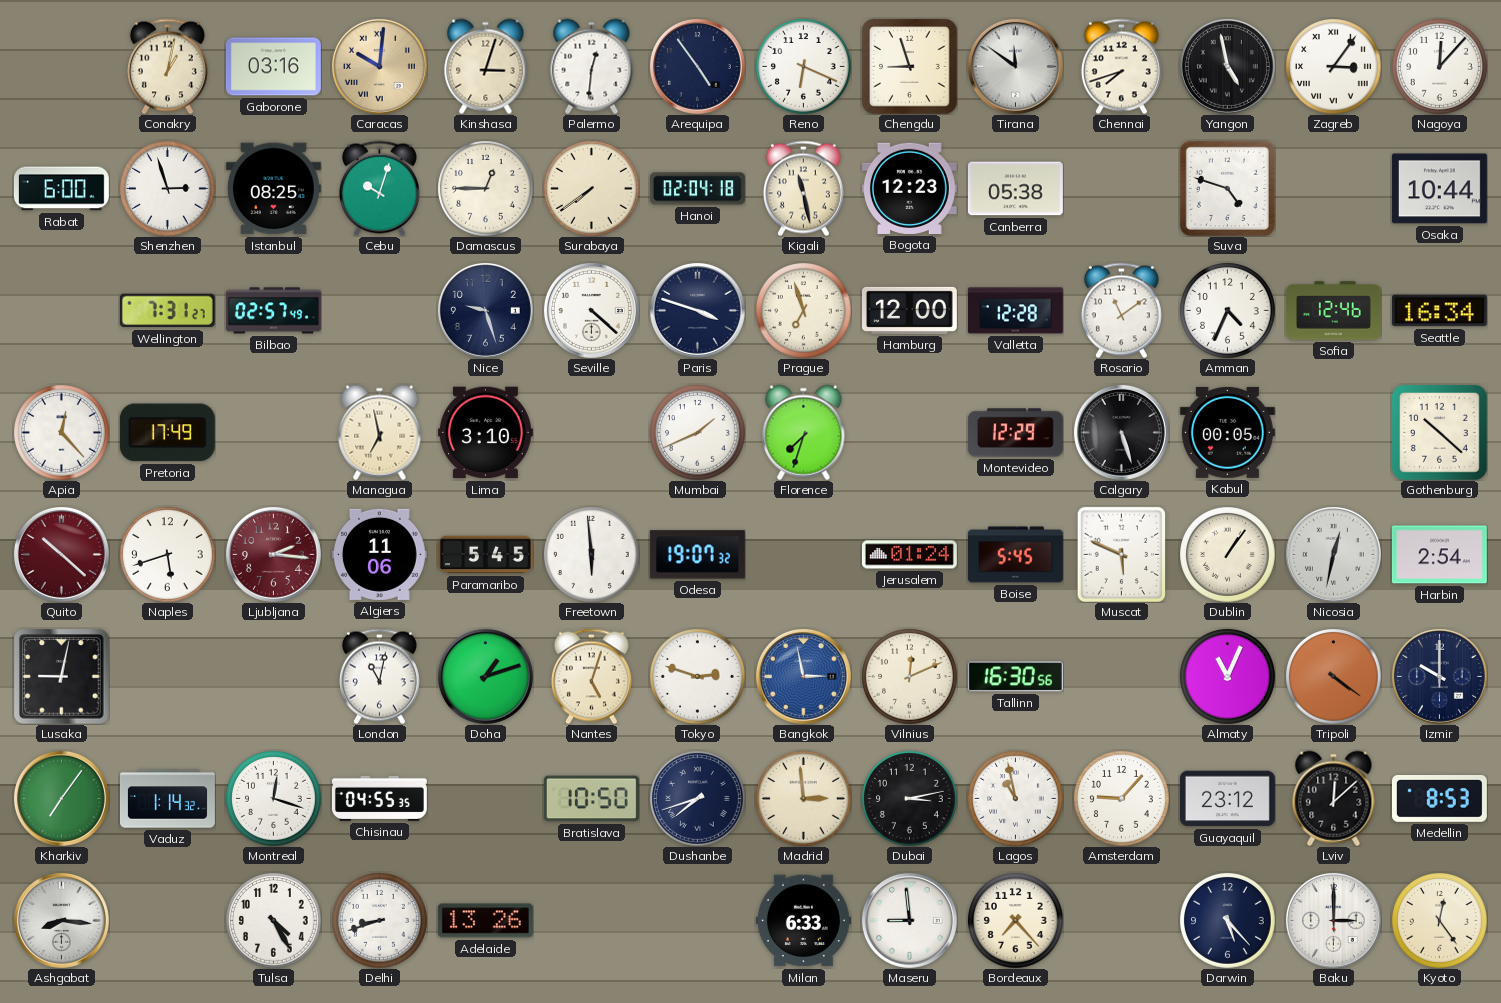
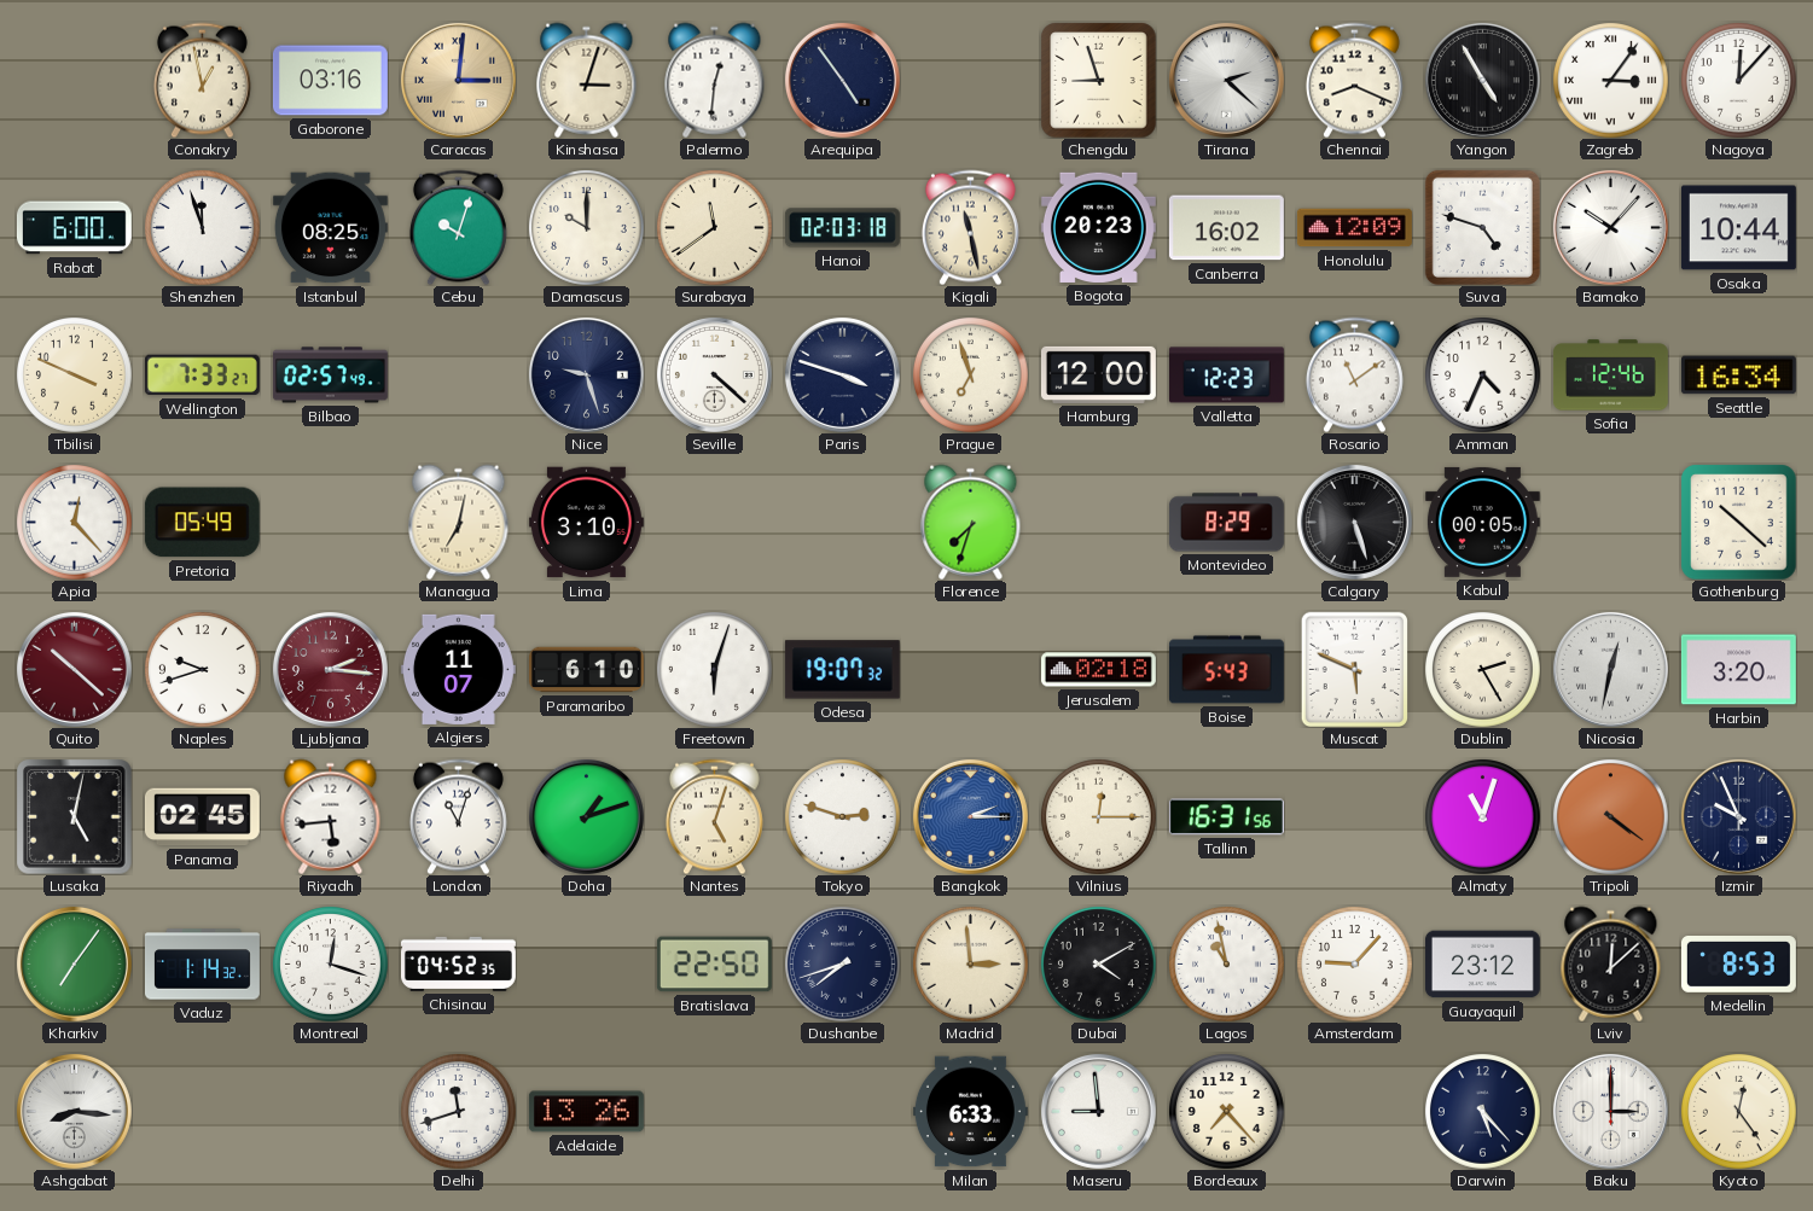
Conakry: 1:02 -> 12:58 (202, 80)
Caracas: 10:01 -> 3:01 (458, 80)
Reno: 6:19 -> none (804, 67)
Tirana: 11:51 -> 2:22 (1226, 80)
Chennai: 7:42 -> 8:19 (1354, 80)
Yangon: 4:58 -> 4:55 (1482, 80)
Shenzhen: 2:57 -> 11:57 (203, 228)
Damascus: 12:45 -> 10:00 (587, 228)
Surabaya: 7:39 -> 11:39 (715, 228)
Hanoi: 02:04 -> 02:03 (842, 228)
Bogota: 12:23 -> 20:23 (1098, 227)
Canberra: 05:38 -> 16:02 (1226, 228)
Honolulu: none -> 12:09 (1354, 228)
Bamako: none -> 10:07 (1610, 227)
Tbilisi: none -> 3:49 (75, 375)
Wellington: 7:31 -> 7:33 (202, 375)
Valletta: 12:28 -> 12:23 (1226, 375)
Pretoria: 17:49 -> 05:49 (202, 523)
Managua: 6:58 -> 7:02 (459, 522)
Mumbai: 1:41 -> none (698, 433)
Montevideo: 12:29 -> 8:29 (1226, 523)
Naples: 5:42 -> 9:42 (203, 670)
Algiers: 11:06 -> 11:07 (458, 669)
Paramaribo: 5:45 -> 6:10 (586, 670)
Freetown: 5:59 -> 6:03 (715, 670)
Jerusalem: 01:24 -> 02:18 (1098, 670)
Boise: 5:45 -> 5:43 (1226, 670)
Dublin: 1:06 -> 2:25 (1483, 670)
Harbin: 2:54 -> 3:20 (1738, 670)
Lusaka: 9:02 -> 5:02 (74, 816)
Panama: none -> 02:45 (202, 817)
Riyadh: none -> 5:44 (331, 816)
London: 11:02 -> 11:03 (458, 816)
Bangkok: 2:58 -> 2:15 (970, 816)
Vilnius: 12:11 -> 12:15 (1099, 817)
Tallinn: 16:30 -> 16:31 (1226, 817)
Almaty: 11:04 -> 11:03 (1483, 817)
Izmir: 10:00 -> 9:56 (1738, 816)
Chisinau: 04:55 -> 04:52 (458, 963)
Bratislava: 10:50 -> 22:50 (714, 965)
Dubai: 3:13 -> 4:10 (1099, 965)
Tulsa: 4:25 -> none (274, 921)
Delhi: 8:42 -> 11:42 (459, 1112)
